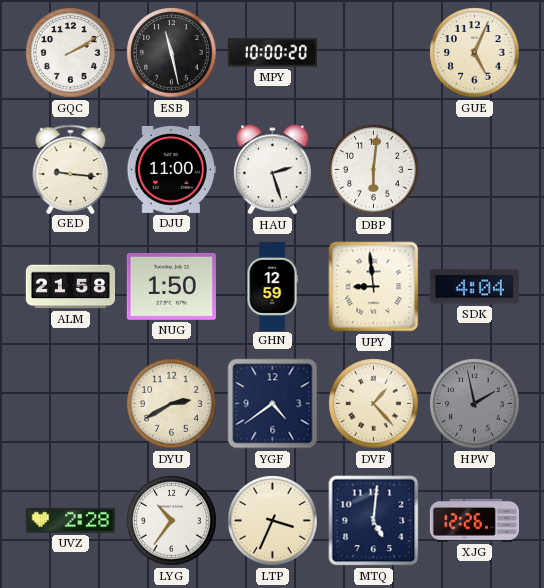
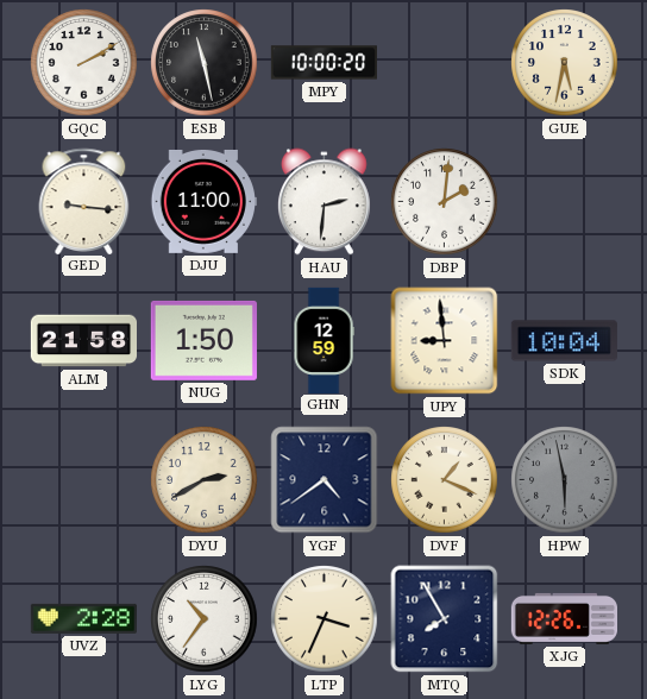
GUE: 5:04 -> 5:32 (565, 63)
HAU: 2:27 -> 2:31 (323, 202)
DBP: 6:01 -> 2:01 (445, 202)
SDK: 4:04 -> 10:04 (564, 341)
DVF: 1:23 -> 1:19 (445, 480)
HPW: 1:58 -> 5:58 (565, 480)
MTQ: 5:01 -> 7:55 (445, 619)
